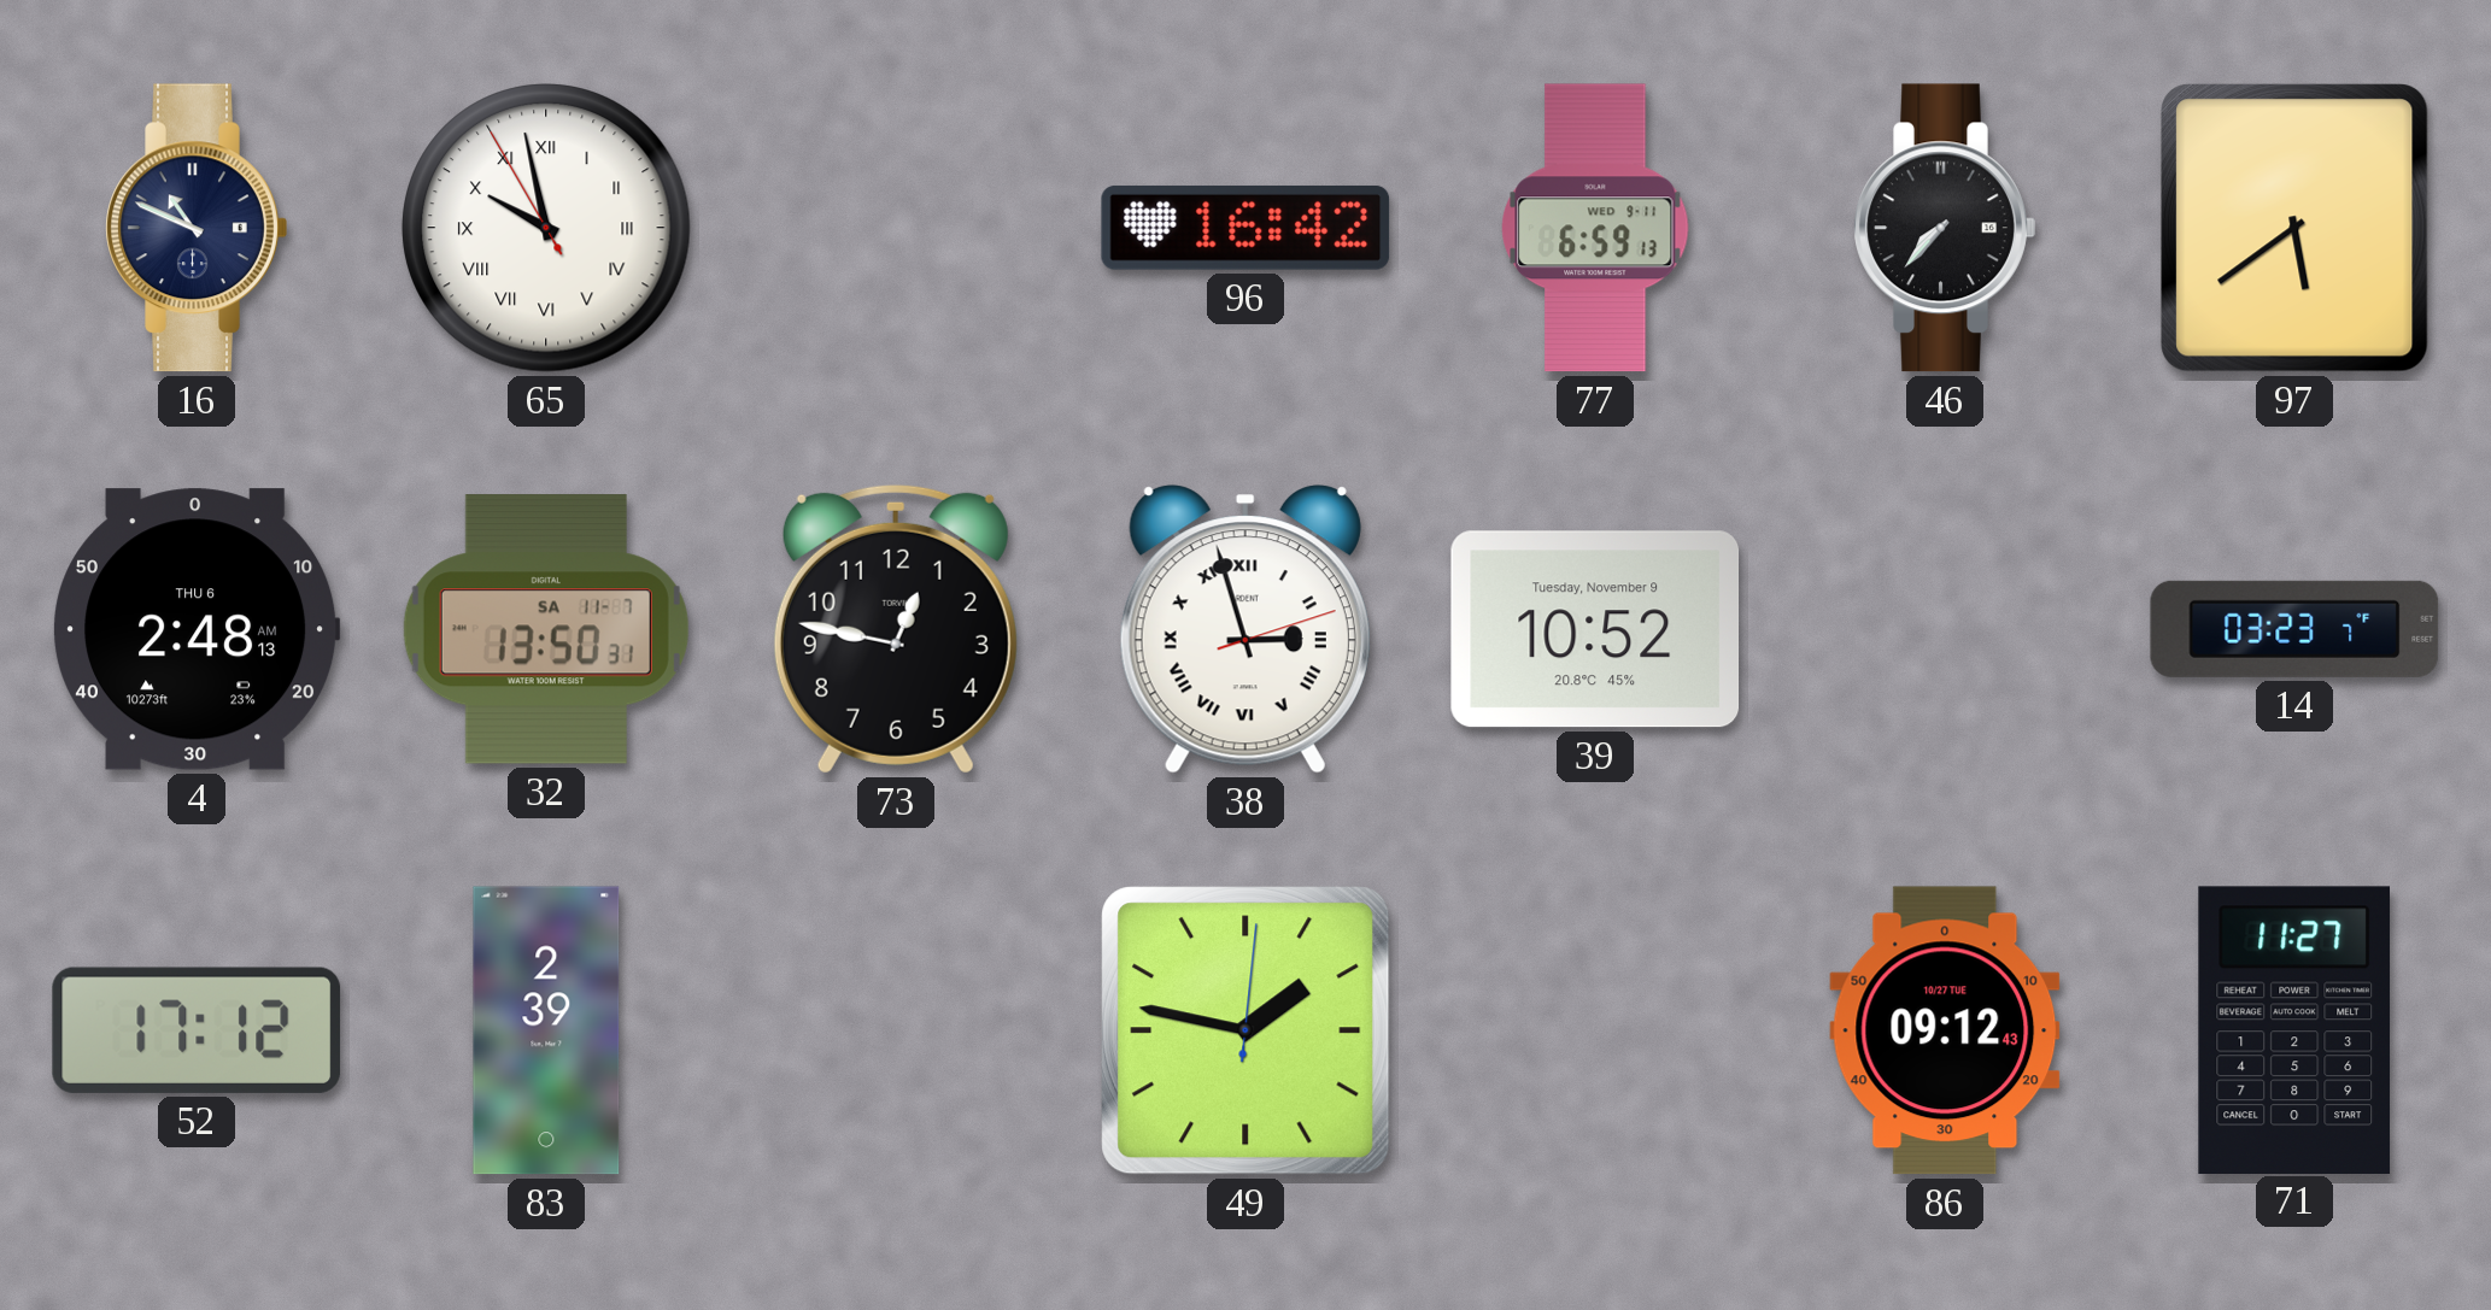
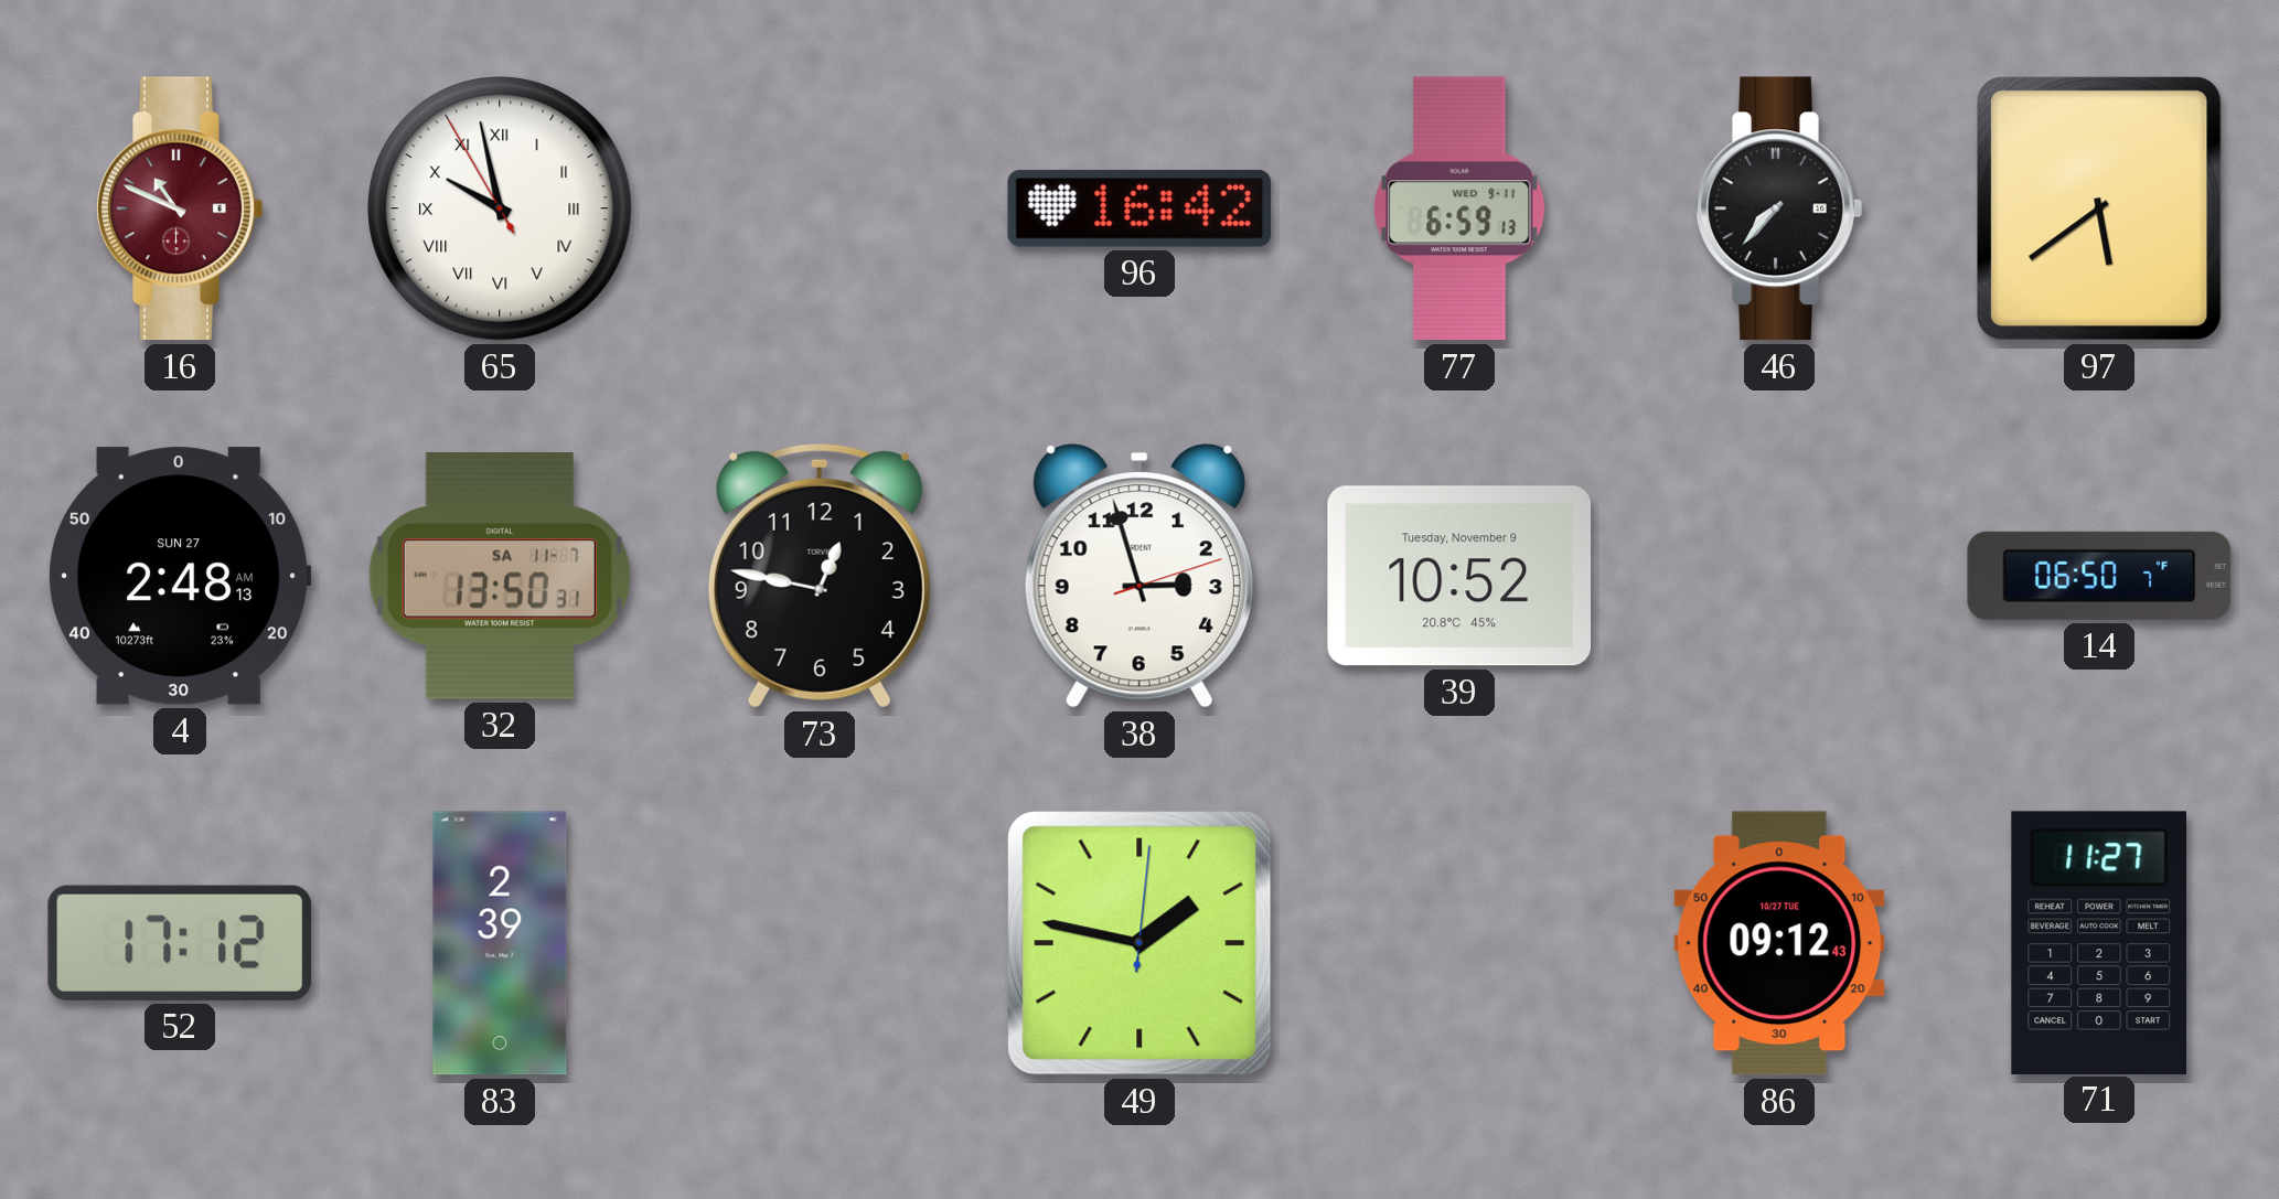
16 dial: navy -> burgundy (180, 208)
4 date: THU 6 -> SUN 27 (181, 576)
38 numerals: Roman -> Arabic (1139, 576)
14: 03:23 -> 06:50 (2099, 576)
